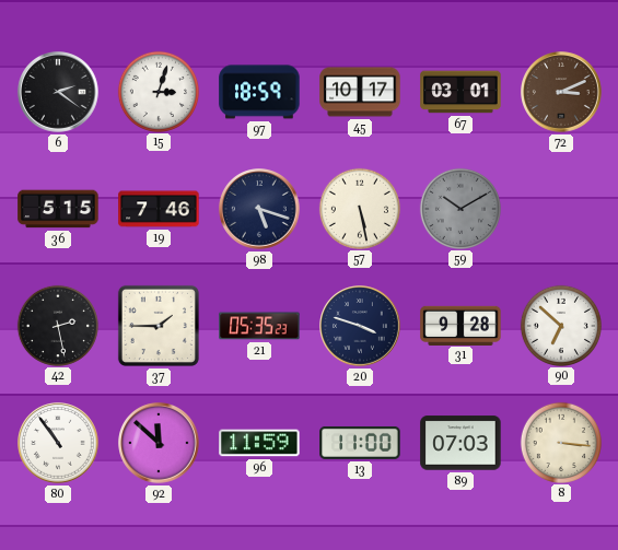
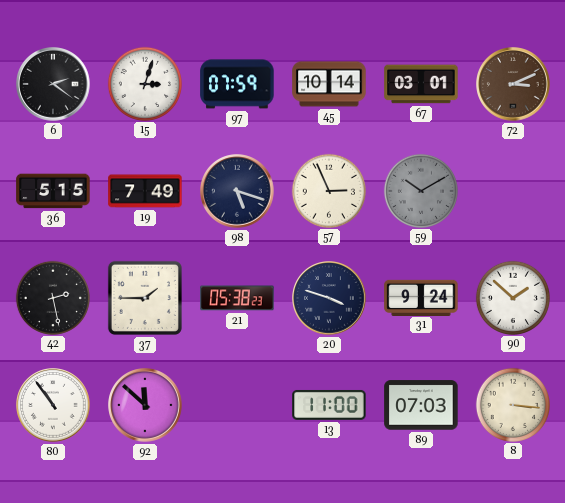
97: 18:59 -> 07:59 (237, 84)
45: 10:17 -> 10:14 (329, 84)
19: 7:46 -> 7:49 (145, 191)
57: 5:28 -> 2:56 (328, 190)
21: 05:35 -> 05:38 (237, 298)
31: 9:28 -> 9:24 (421, 297)
90: 6:52 -> 1:52 (512, 297)
96: 11:59 -> none (259, 443)
